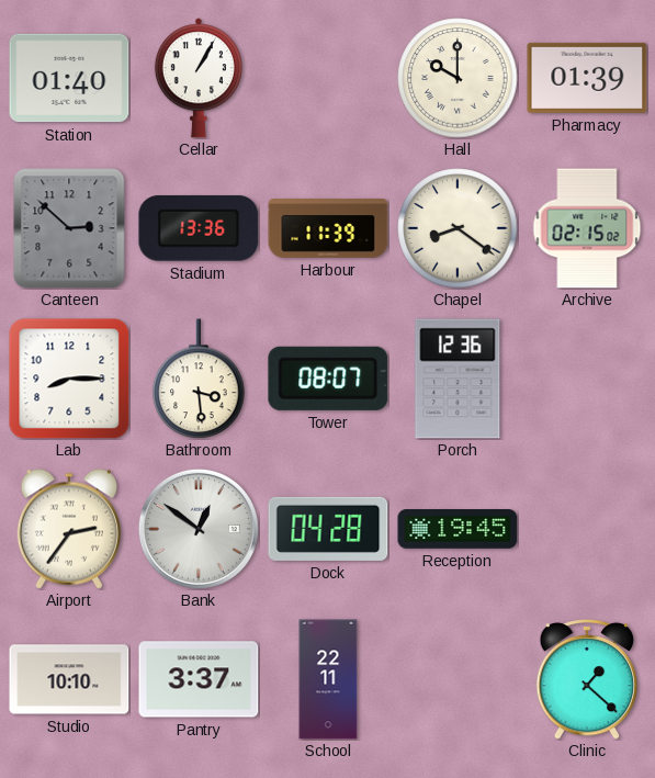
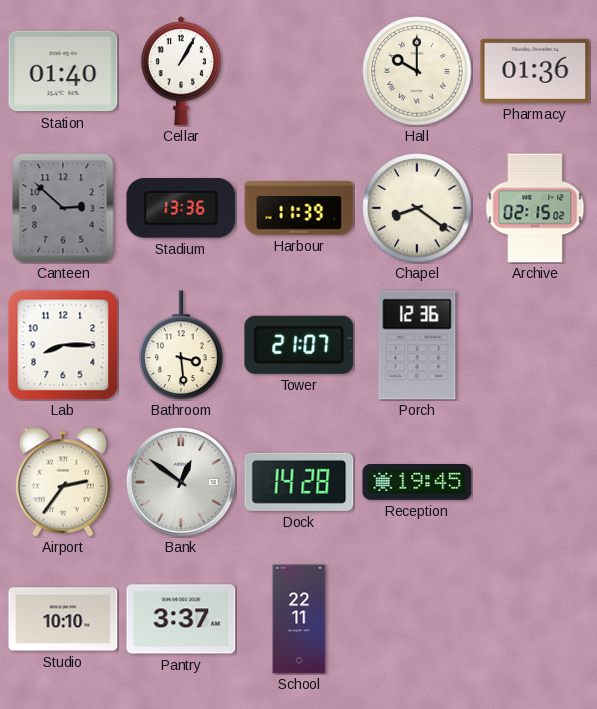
Pharmacy: 01:39 -> 01:36 (535, 71)
Tower: 08:07 -> 21:07 (299, 345)
Dock: 04:28 -> 14:28 (299, 482)
Clinic: 1:22 -> none (587, 679)
